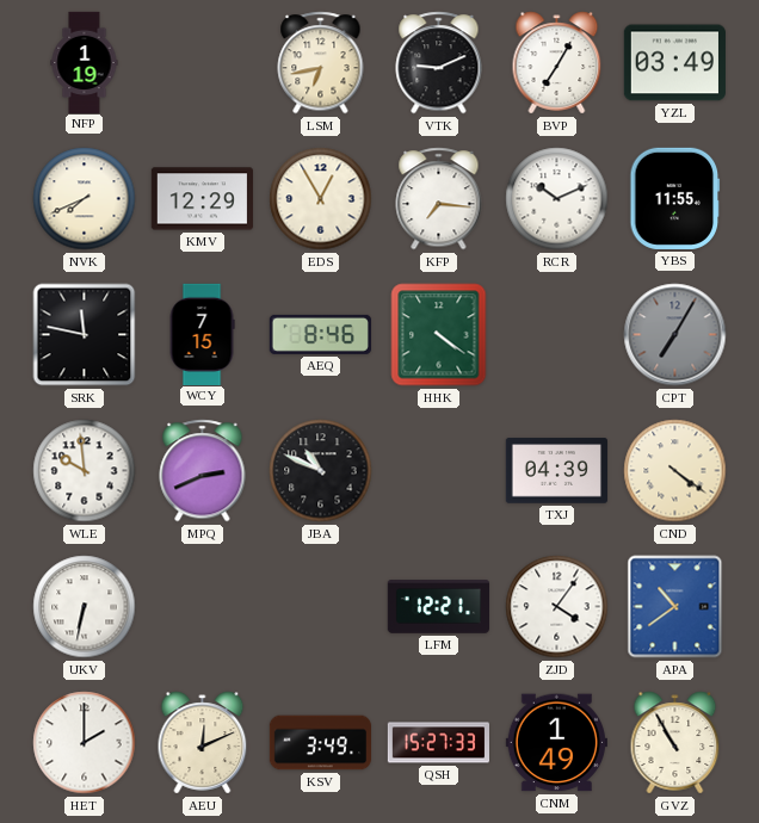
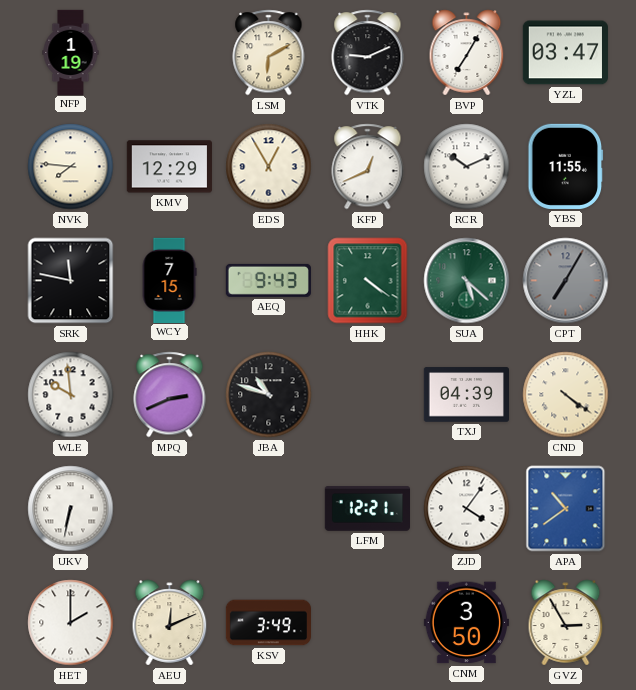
LSM: 6:43 -> 6:10 (269, 53)
YZL: 03:49 -> 03:47 (565, 53)
NVK: 7:41 -> 7:46 (71, 167)
KFP: 7:16 -> 12:41 (368, 167)
AEQ: 8:46 -> 9:43 (268, 280)
SUA: none -> 5:22 (467, 281)
JBA: 10:49 -> 10:48 (269, 395)
QSH: 15:27 -> none (438, 743)
CNM: 1:49 -> 3:50 (466, 623)
GVZ: 10:55 -> 2:55 (566, 623)
